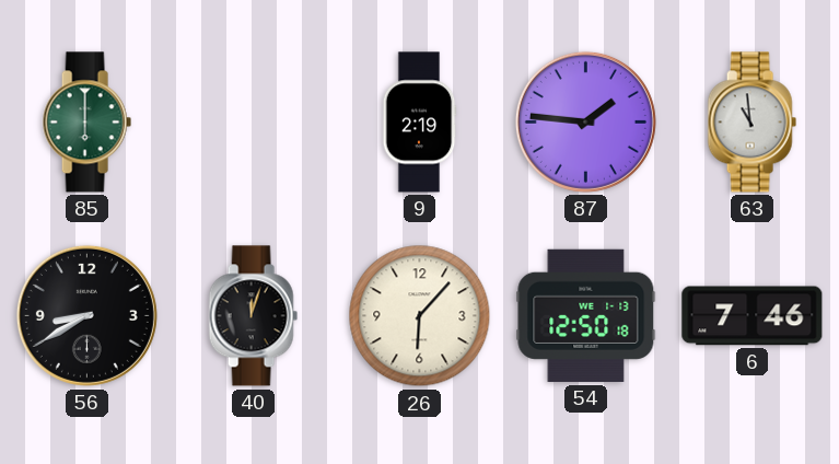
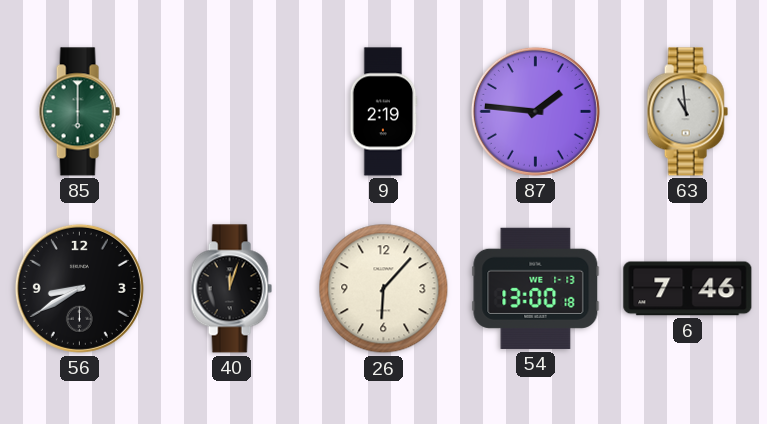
54: 12:50 -> 13:00 (536, 288)
